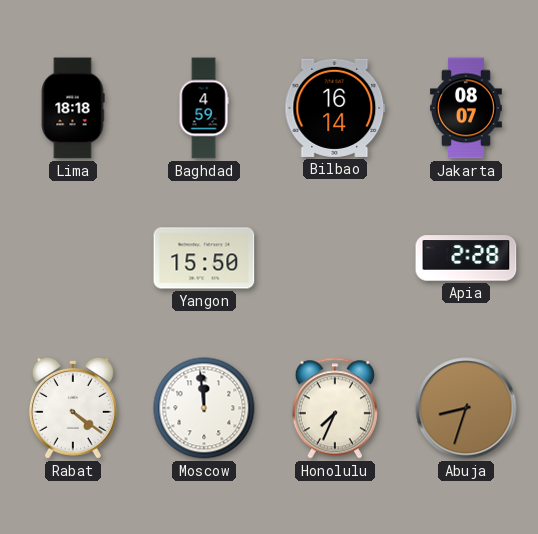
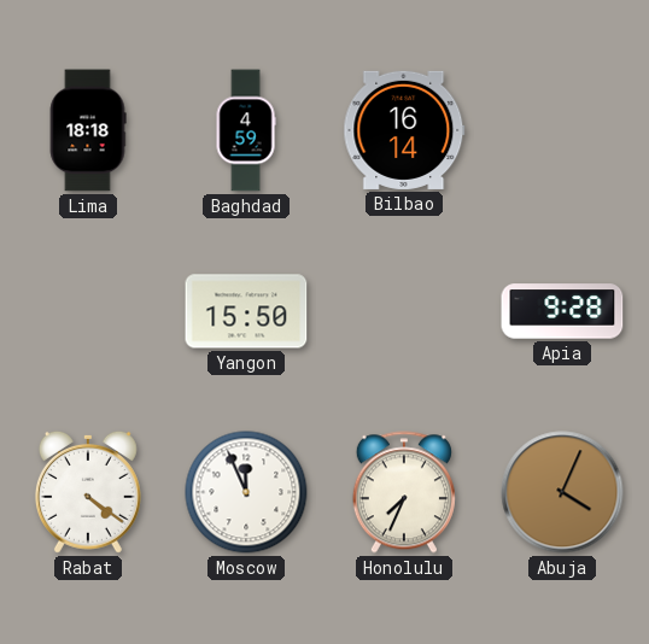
Jakarta: 08:07 -> none (466, 108)
Apia: 2:28 -> 9:28 (562, 311)
Moscow: 11:59 -> 11:56 (246, 492)
Abuja: 8:33 -> 4:04 (562, 492)
